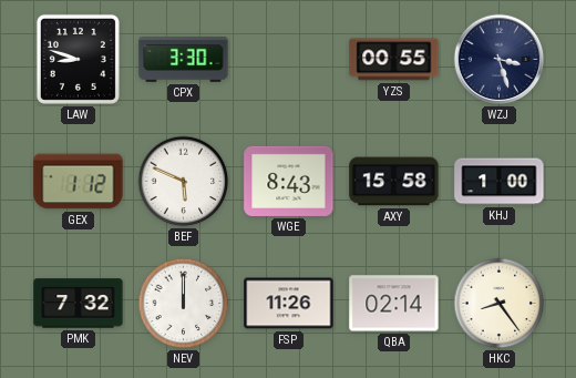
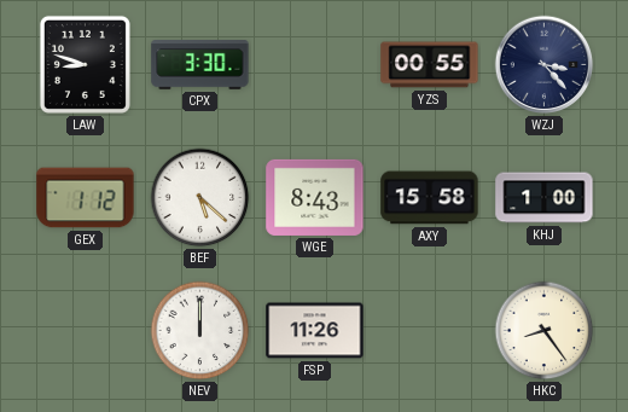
WZJ: 3:27 -> 3:23 (545, 65)
BEF: 5:49 -> 5:22 (200, 198)
PMK: 7:32 -> none (79, 304)
QBA: 02:14 -> none (394, 304)
